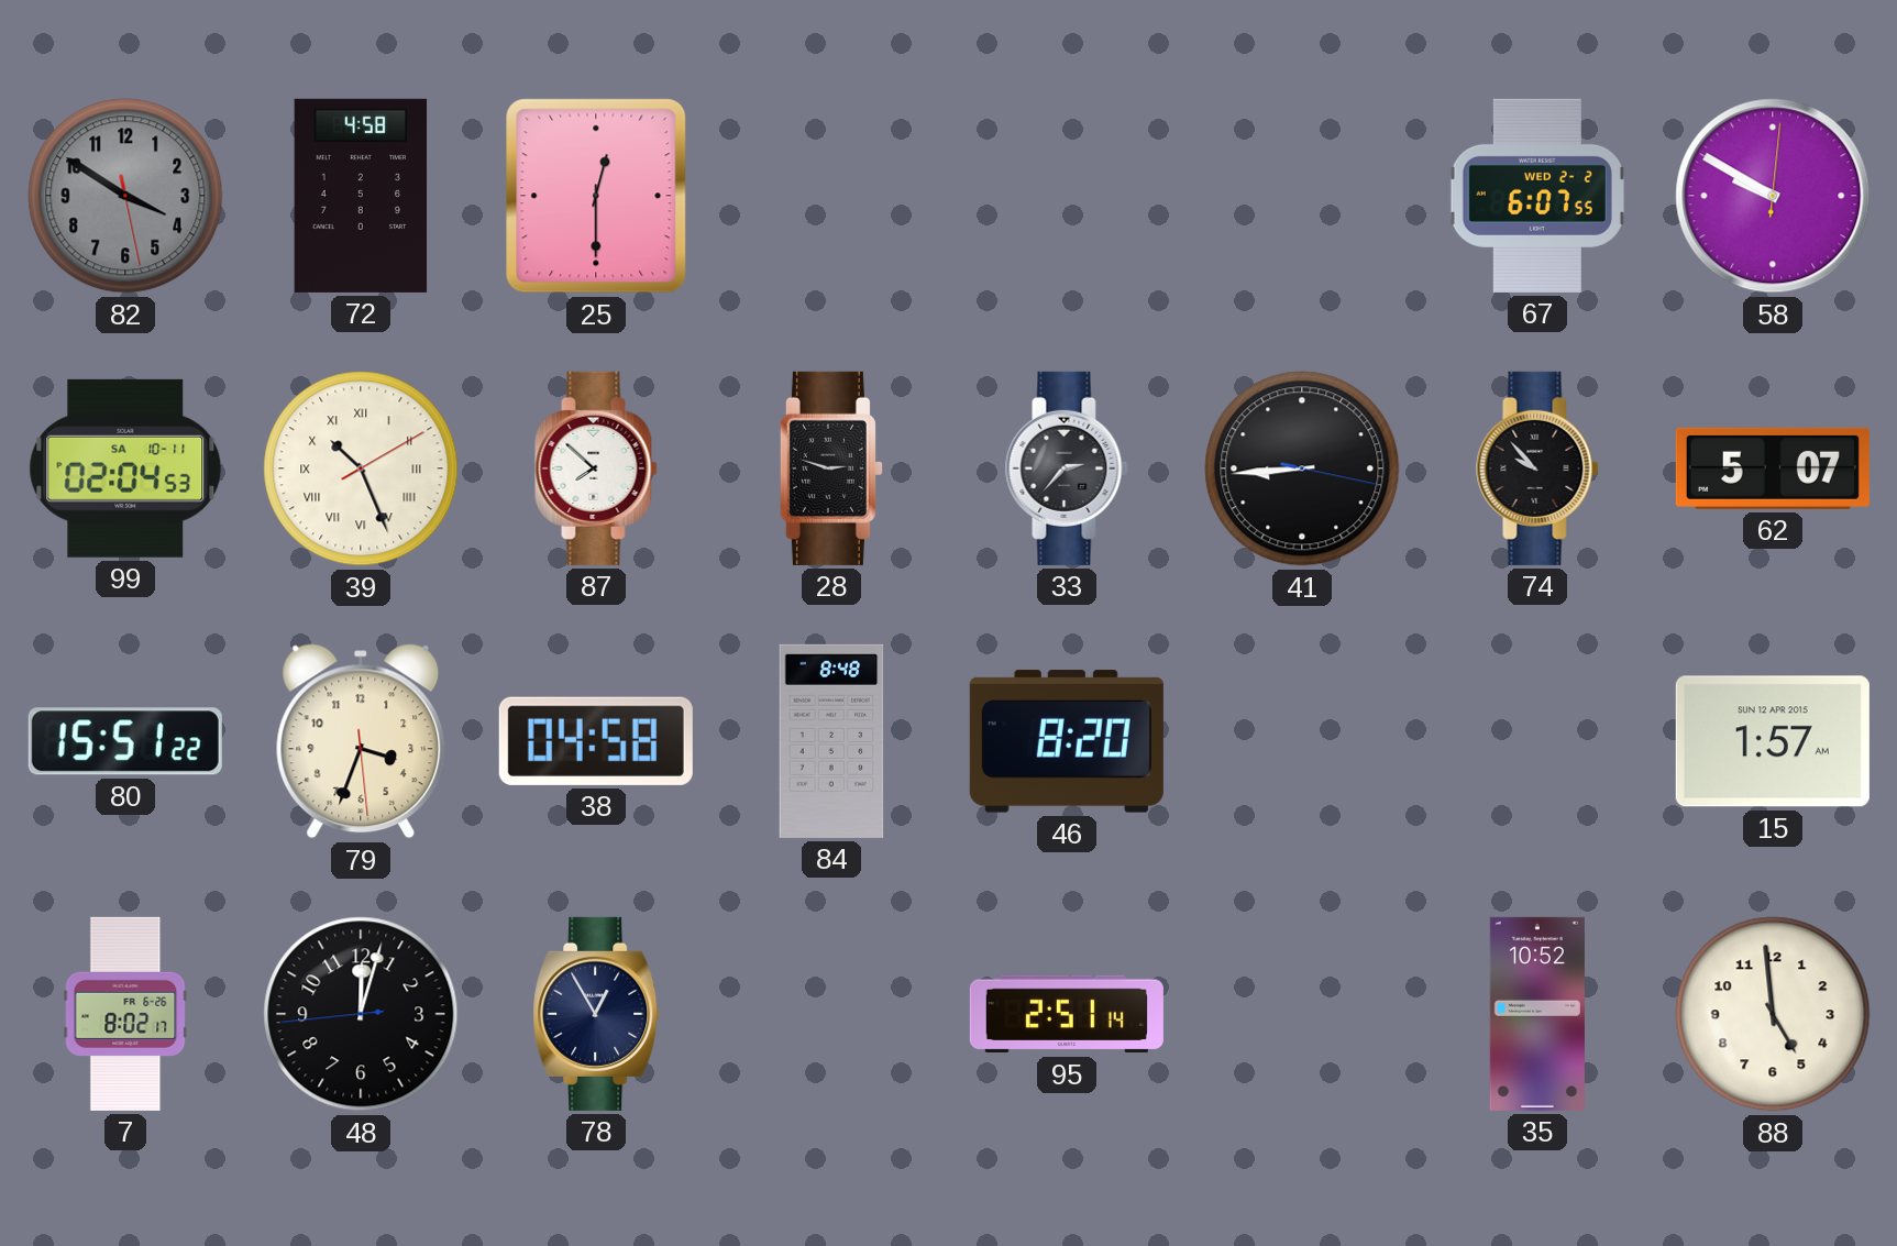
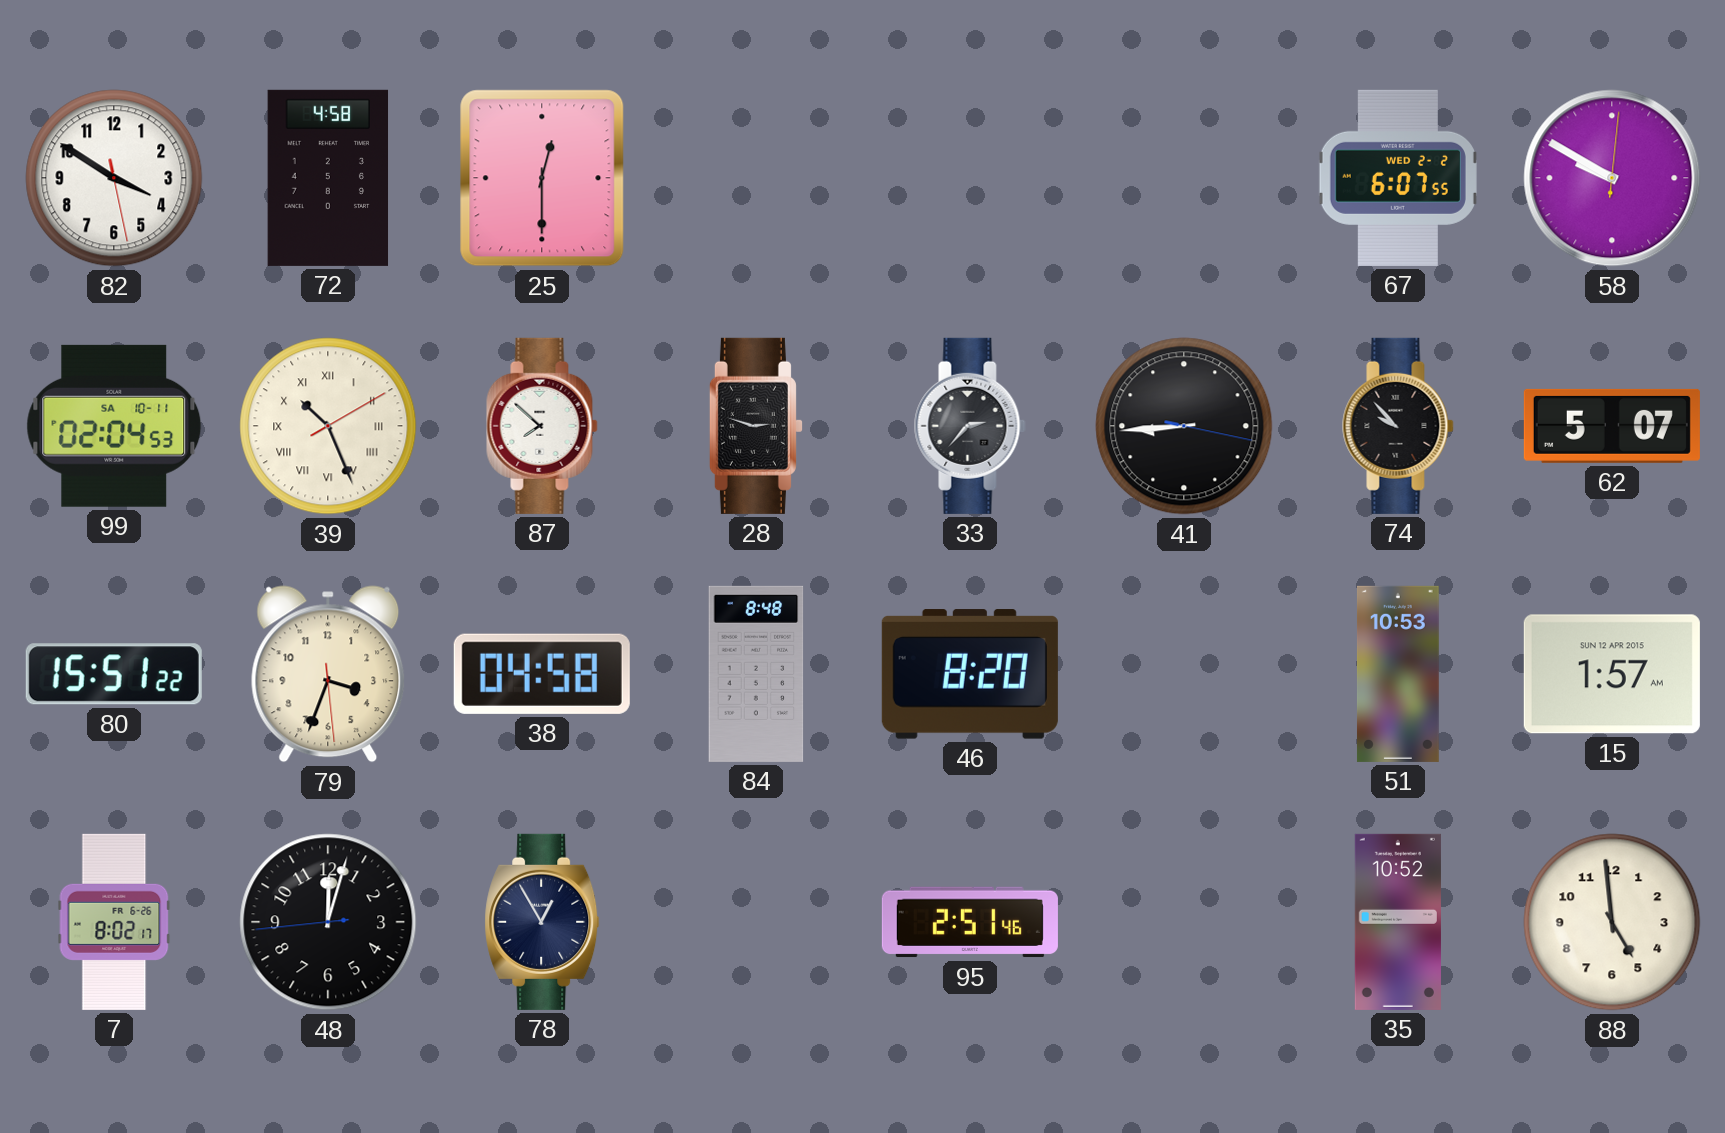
82 dial: grey -> white (114, 178)
51: none -> 10:53 (1398, 674)
95: 2:51:14 -> 2:51:46 (970, 922)
